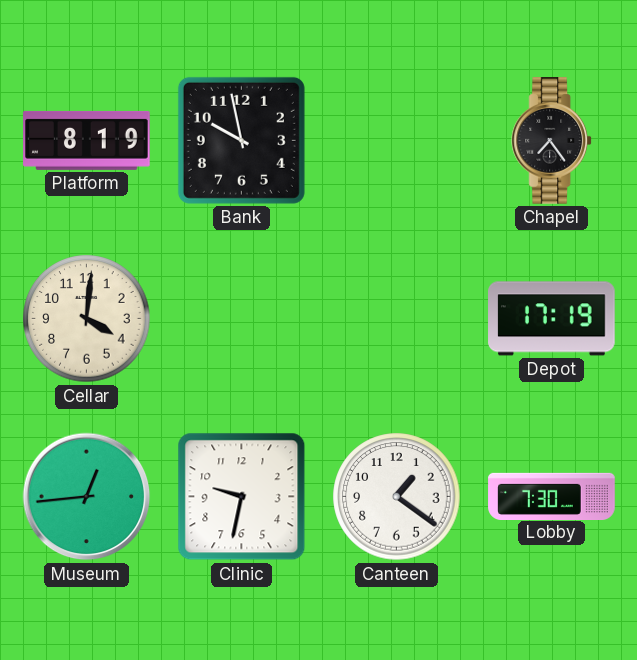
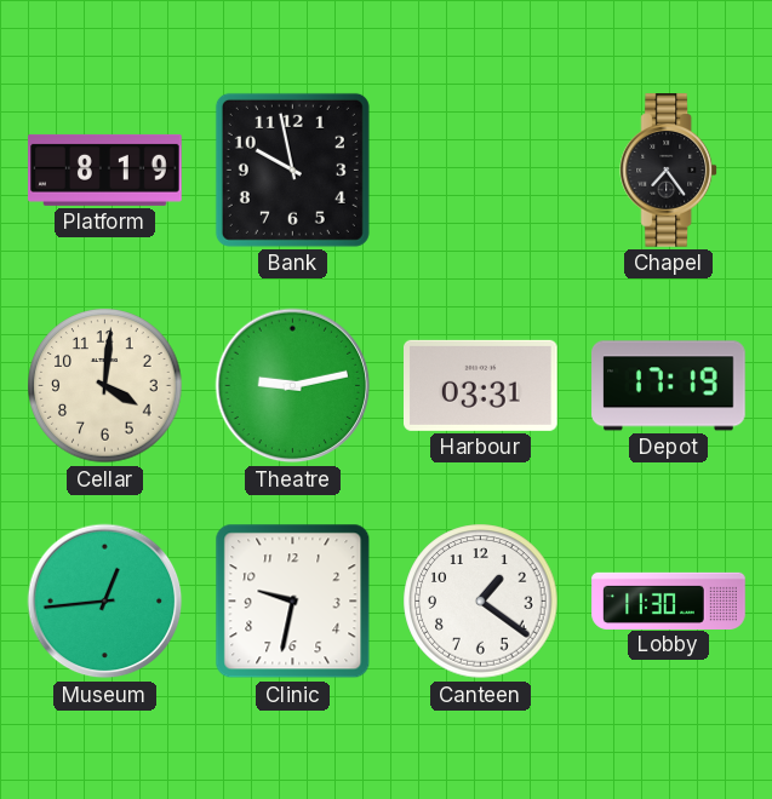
Theatre: none -> 9:13 (293, 386)
Harbour: none -> 03:31 (481, 385)
Lobby: 7:30 -> 11:30 (669, 600)
